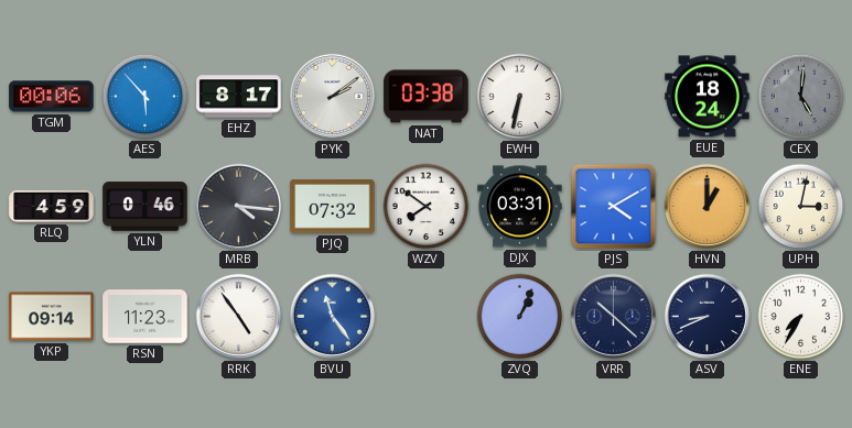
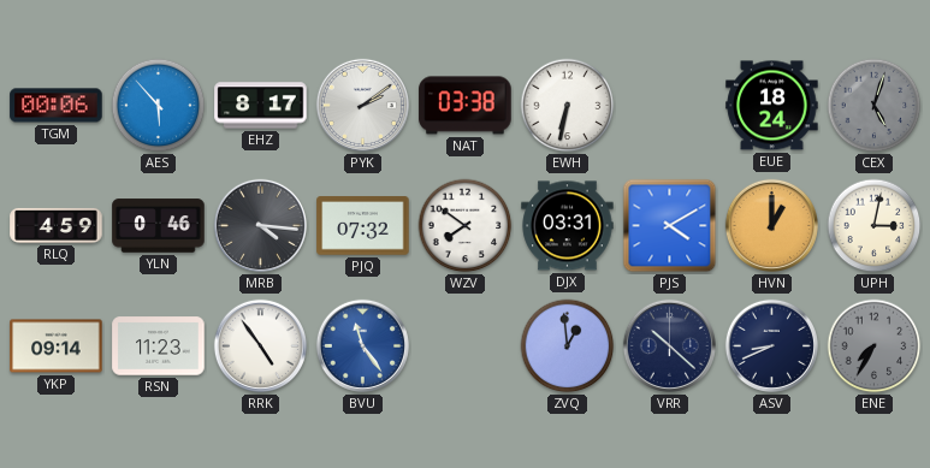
CEX: 5:01 -> 5:03 (875, 106)
ZVQ: 1:04 -> 12:59 (568, 346)
ENE dial: white -> grey (875, 346)
